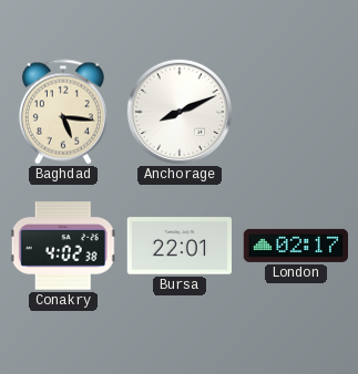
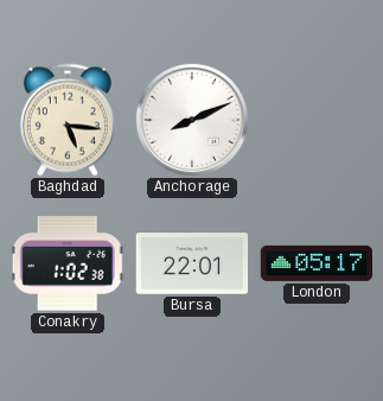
Conakry: 4:02 -> 1:02 (68, 263)
London: 02:17 -> 05:17 (315, 263)
